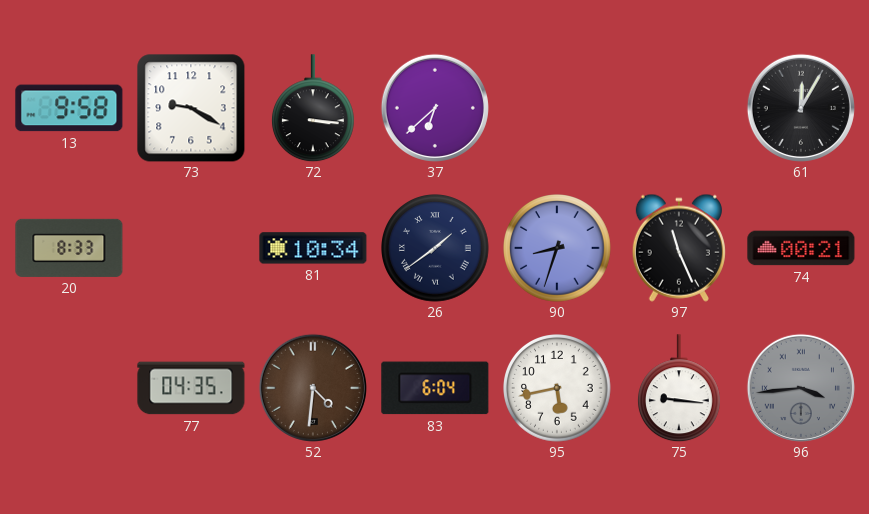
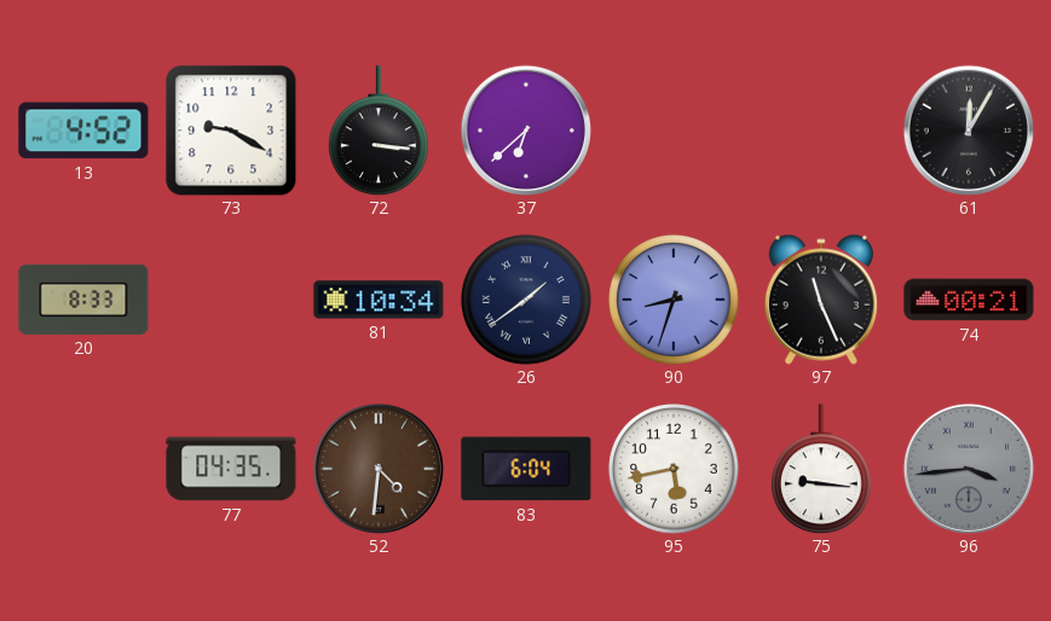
13: 9:58 -> 4:52 (83, 130)
